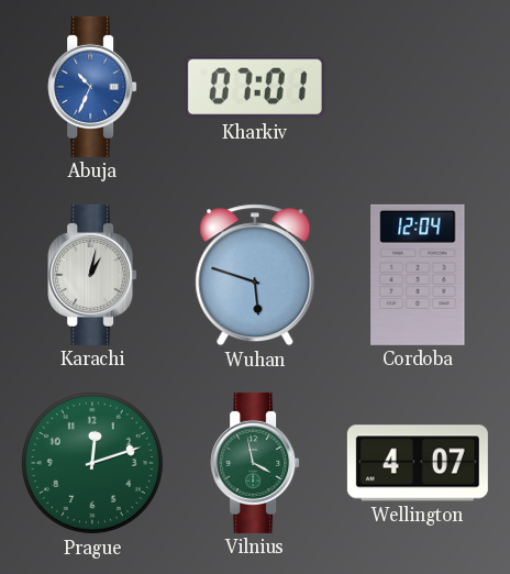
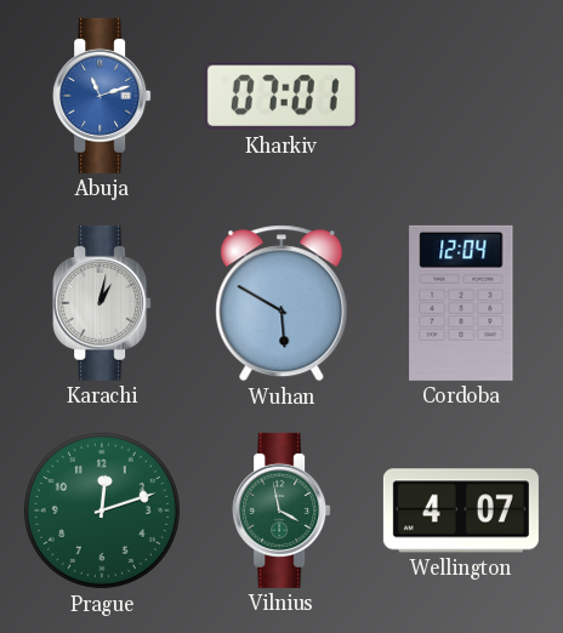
Abuja: 10:34 -> 11:12 (102, 96)
Wuhan: 5:48 -> 5:50 (281, 303)
